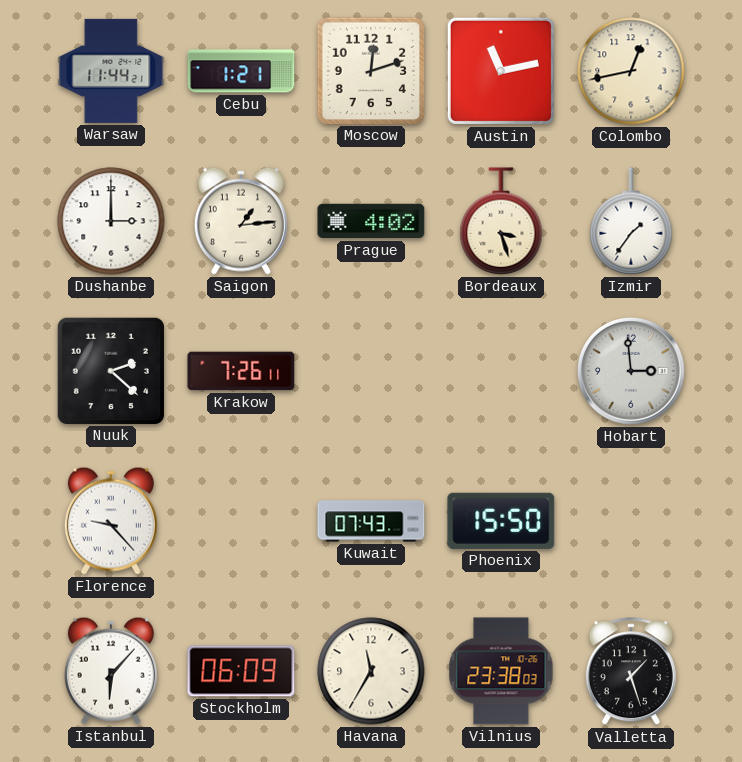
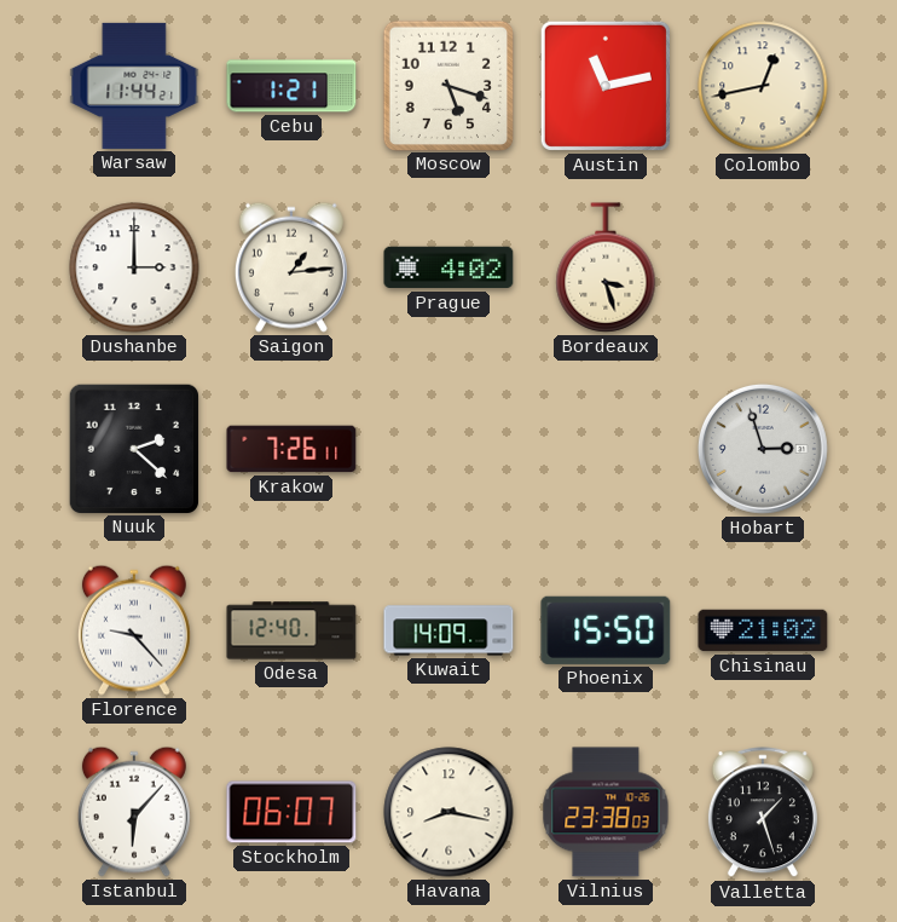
Moscow: 12:12 -> 5:18 (447, 85)
Izmir: 1:36 -> none (631, 221)
Hobart: 2:59 -> 2:57 (763, 449)
Odesa: none -> 12:40 (291, 630)
Kuwait: 07:43 -> 14:09 (448, 630)
Chisinau: none -> 21:02 (763, 630)
Stockholm: 06:09 -> 06:07 (291, 812)
Havana: 11:35 -> 8:17 (448, 812)
